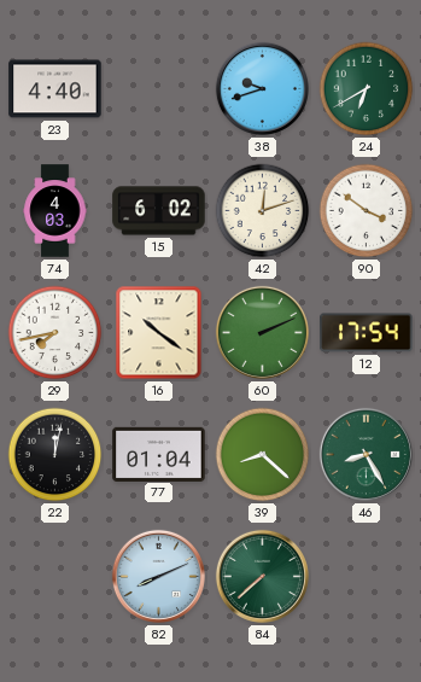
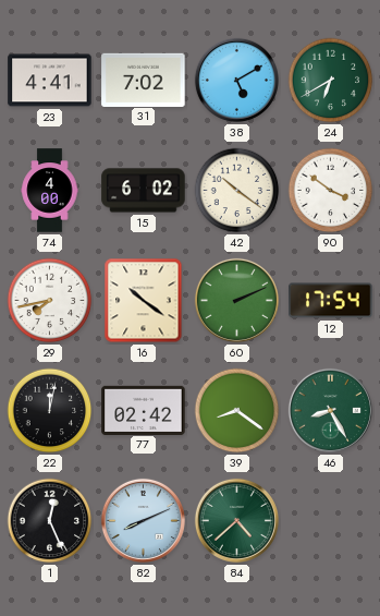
23: 4:40 -> 4:41 (50, 81)
31: none -> 7:02 (144, 80)
38: 9:42 -> 5:10 (236, 80)
74: 4:03 -> 4:00 (50, 191)
42: 12:12 -> 10:21 (237, 191)
77: 01:04 -> 02:42 (144, 410)
39: 8:22 -> 8:21 (237, 411)
1: none -> 12:26 (50, 521)
84: 7:38 -> 4:38 (236, 520)
